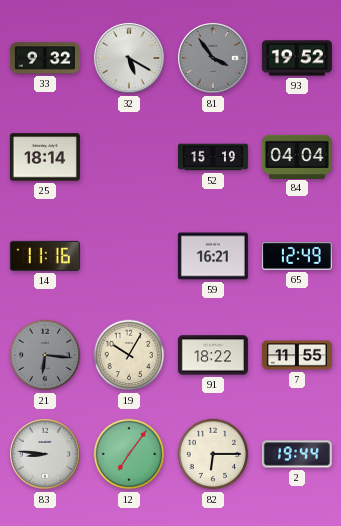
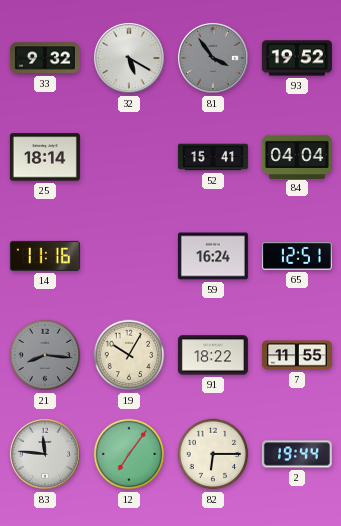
52: 15:19 -> 15:41 (213, 157)
59: 16:21 -> 16:24 (213, 256)
65: 12:49 -> 12:51 (297, 256)
21: 6:16 -> 8:16 (45, 355)
83: 8:46 -> 11:46 (45, 454)
